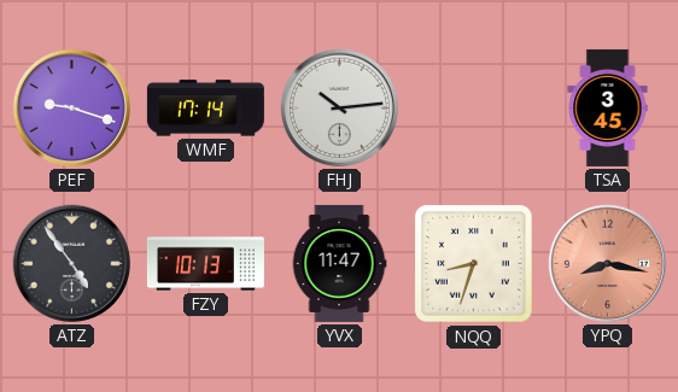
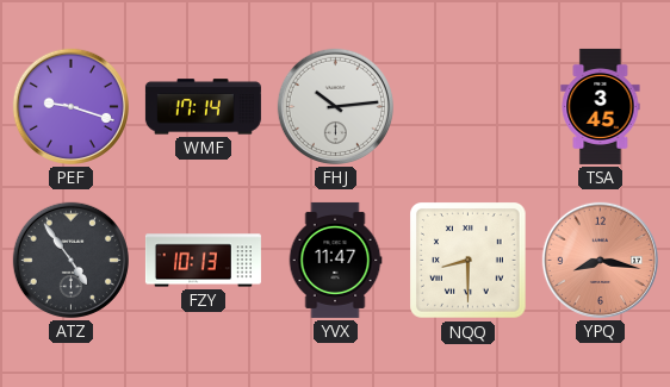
NQQ: 8:33 -> 8:30 (469, 261)
